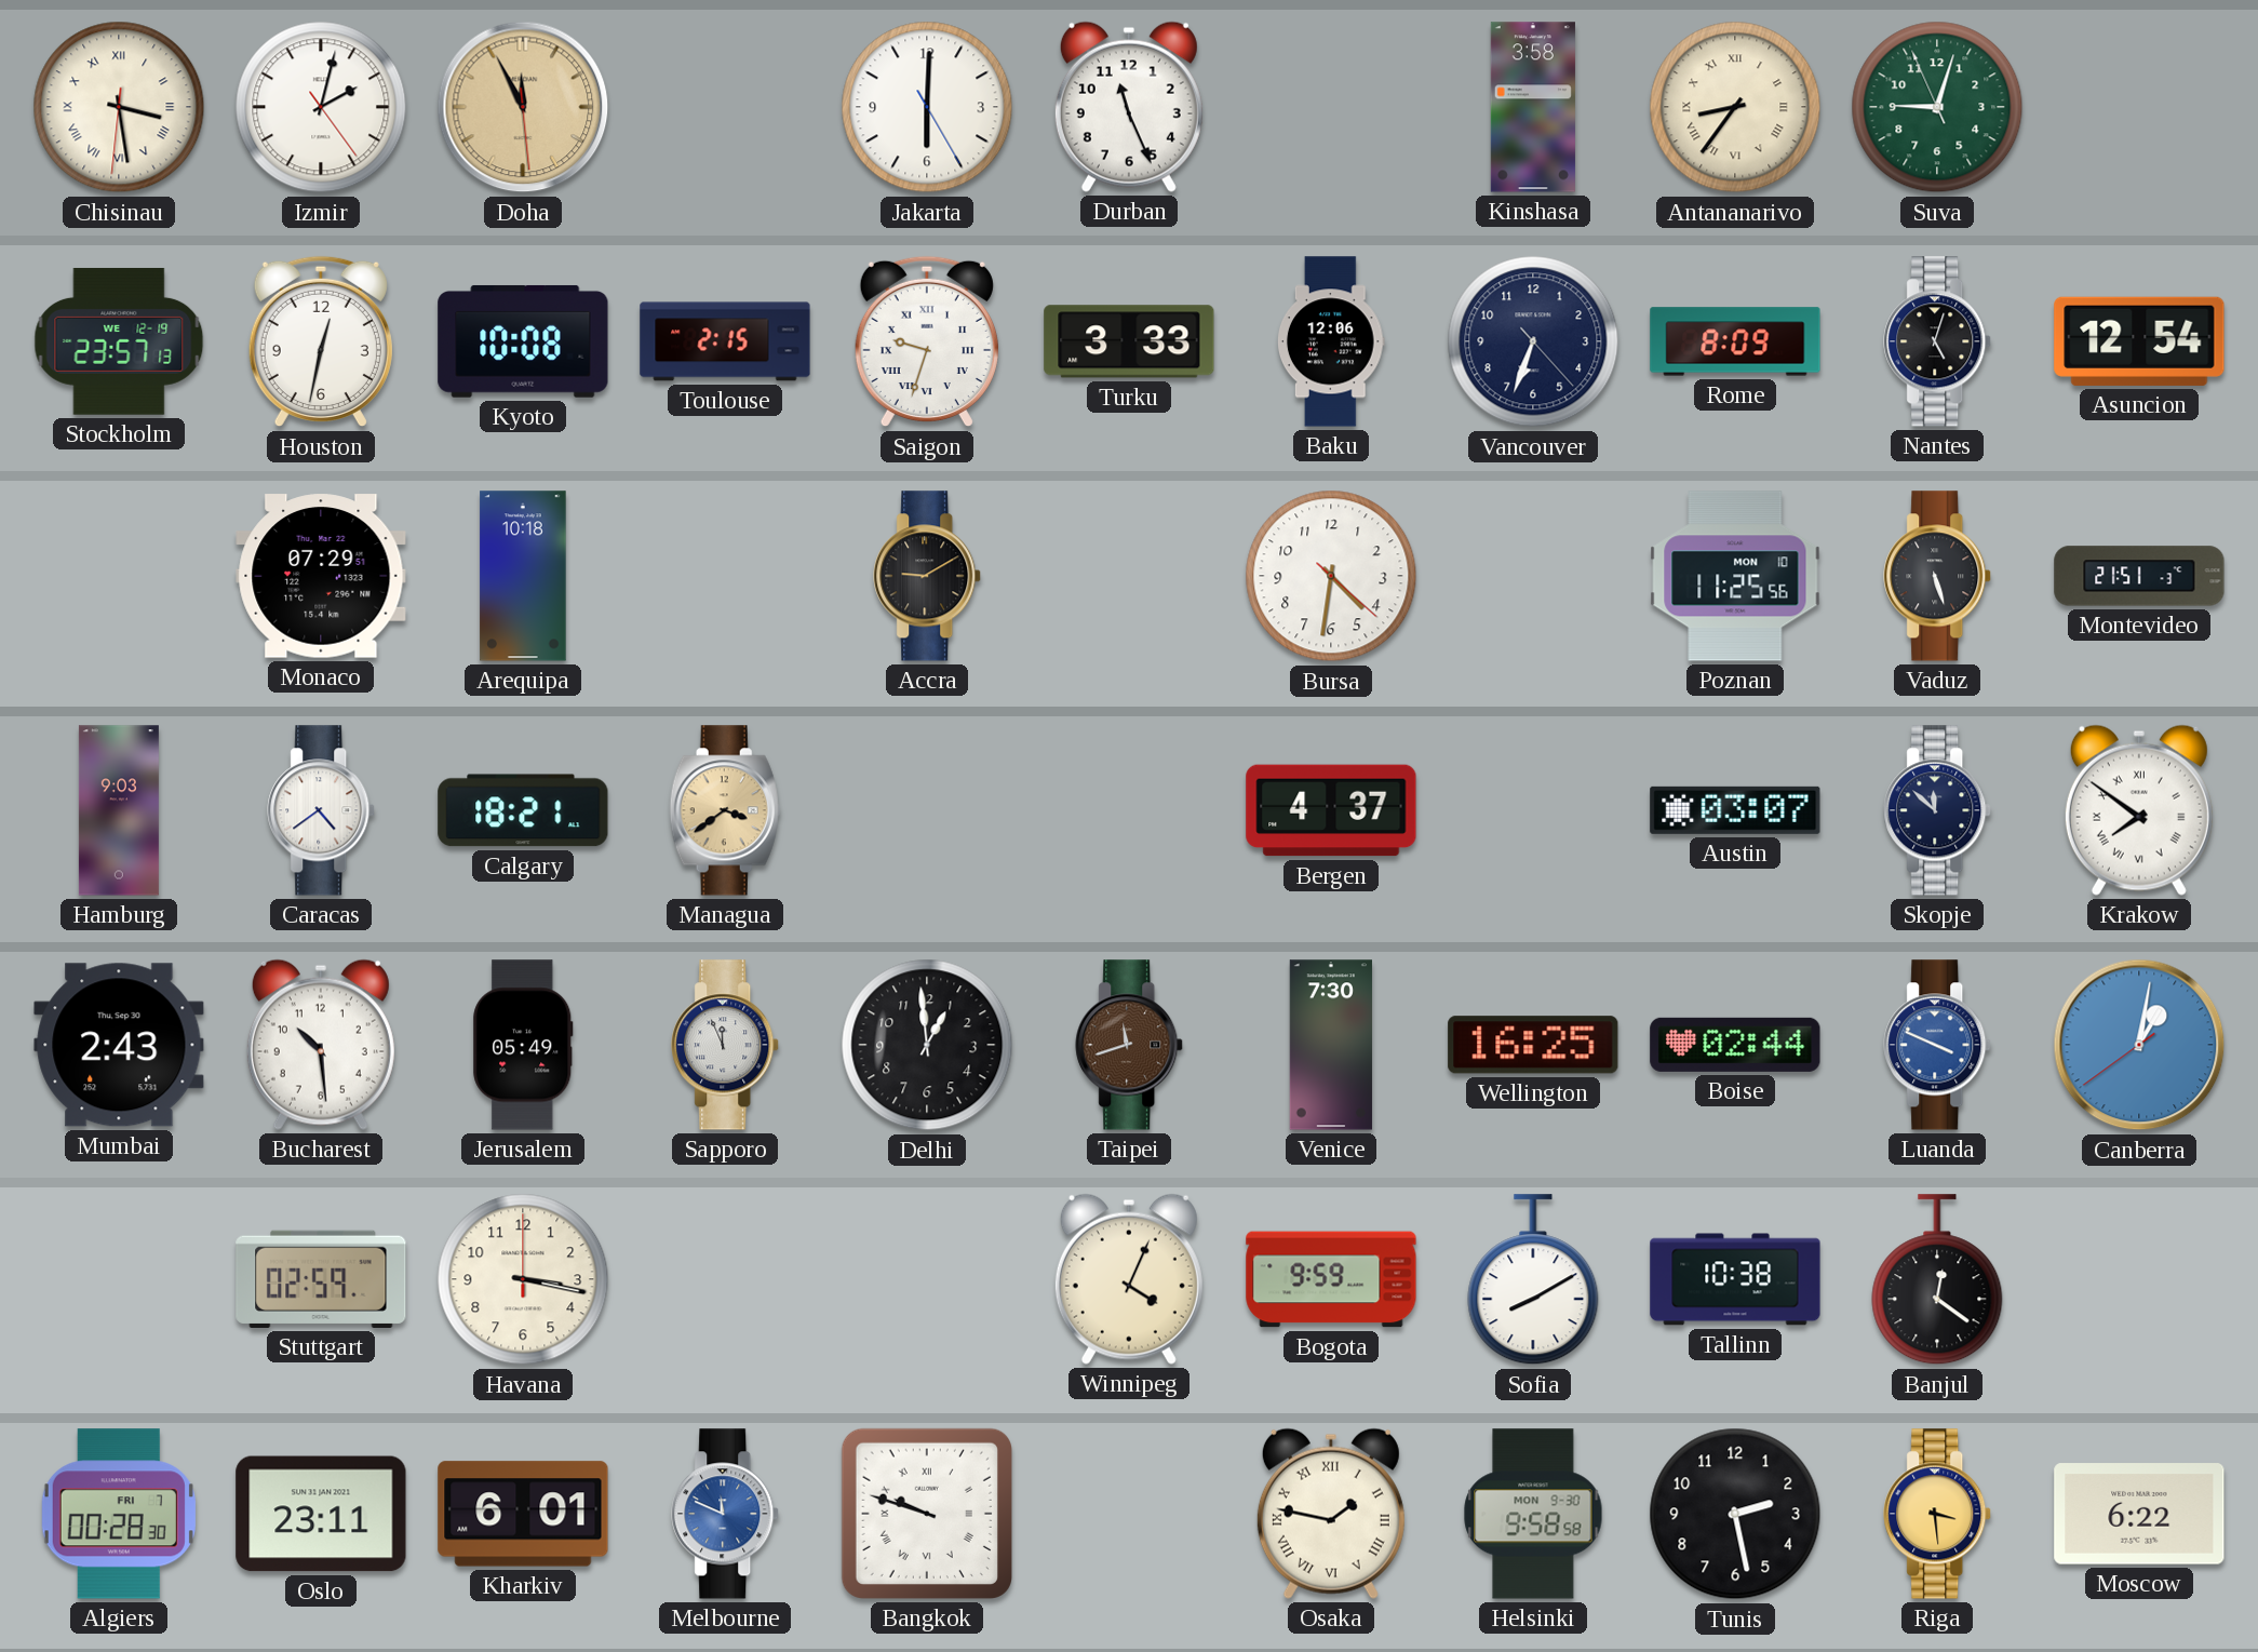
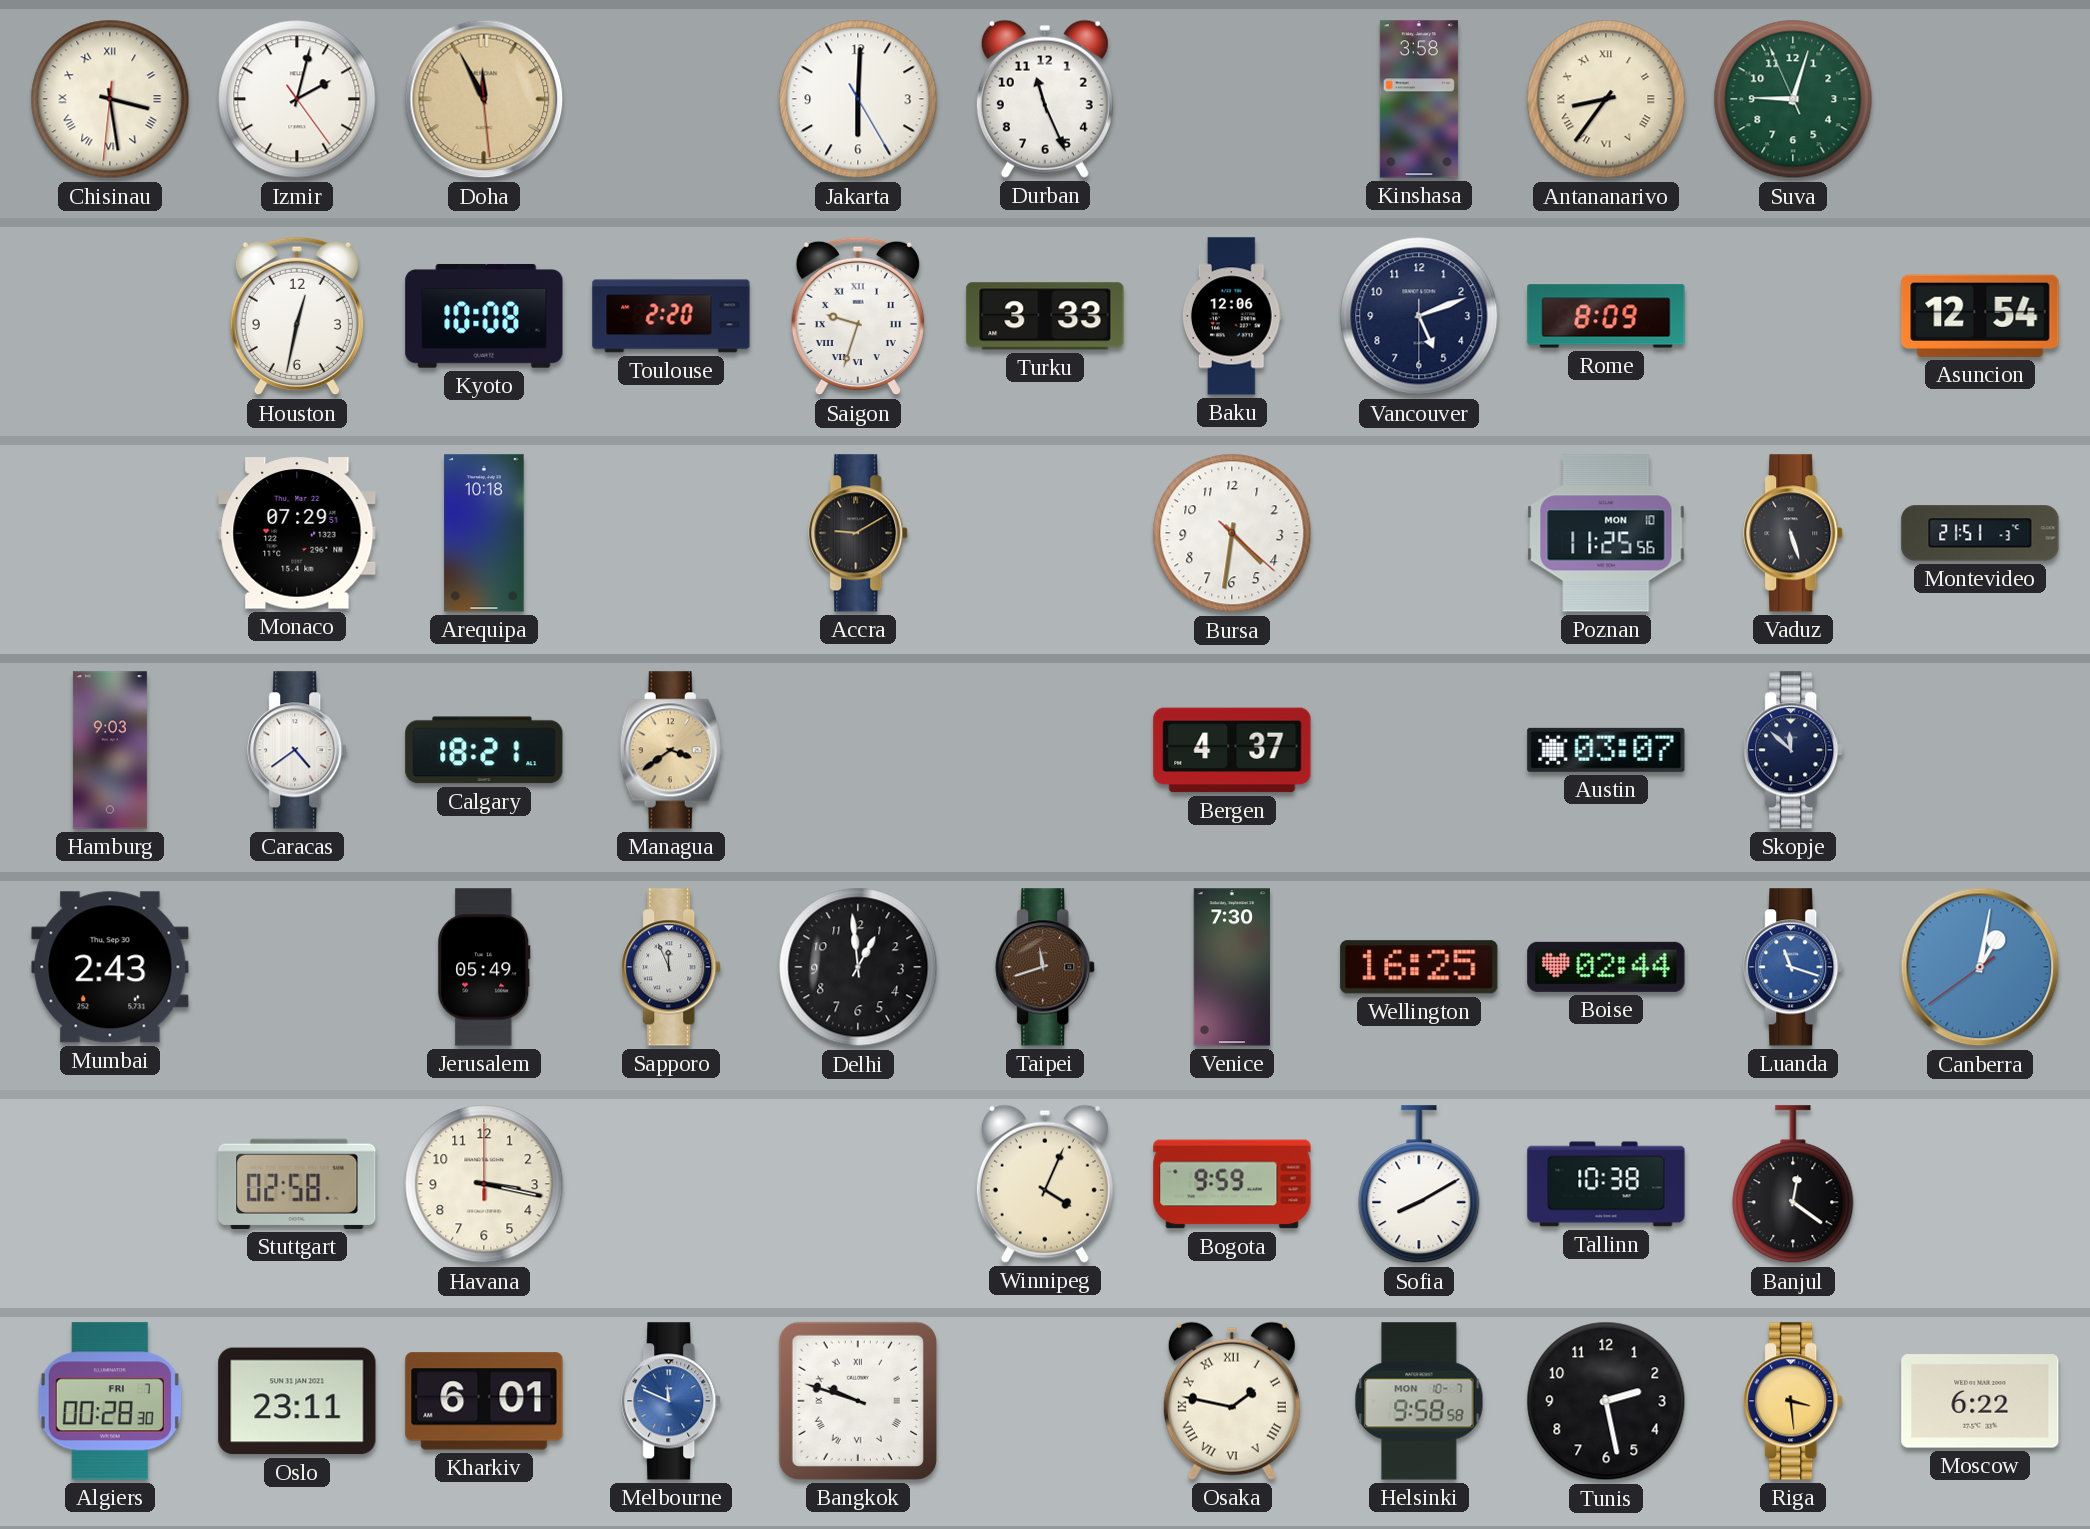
Stockholm: 23:57 -> none (119, 341)
Toulouse: 2:15 -> 2:20 (671, 316)
Vancouver: 6:33 -> 5:11 (1419, 316)
Nantes: 5:03 -> none (1938, 341)
Krakow: 7:51 -> none (2139, 810)
Bucharest: 10:29 -> none (321, 1045)
Luanda: 3:49 -> 11:18 (1794, 967)
Stuttgart: 02:59 -> 02:58 (297, 1184)
Helsinki date: MON 9-30 -> MON 10-7 (1419, 1401)
